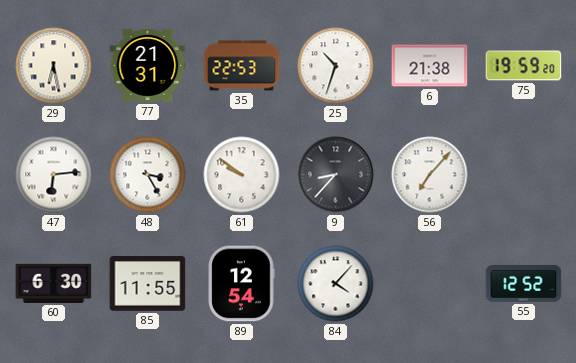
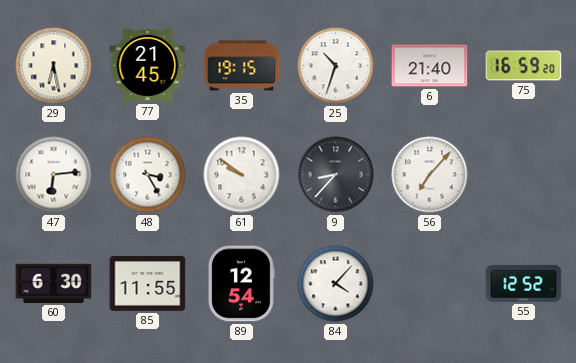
77: 21:31 -> 21:45 (148, 65)
35: 22:53 -> 19:15 (242, 66)
6: 21:38 -> 21:40 (430, 66)
75: 19:59 -> 16:59 (524, 66)
